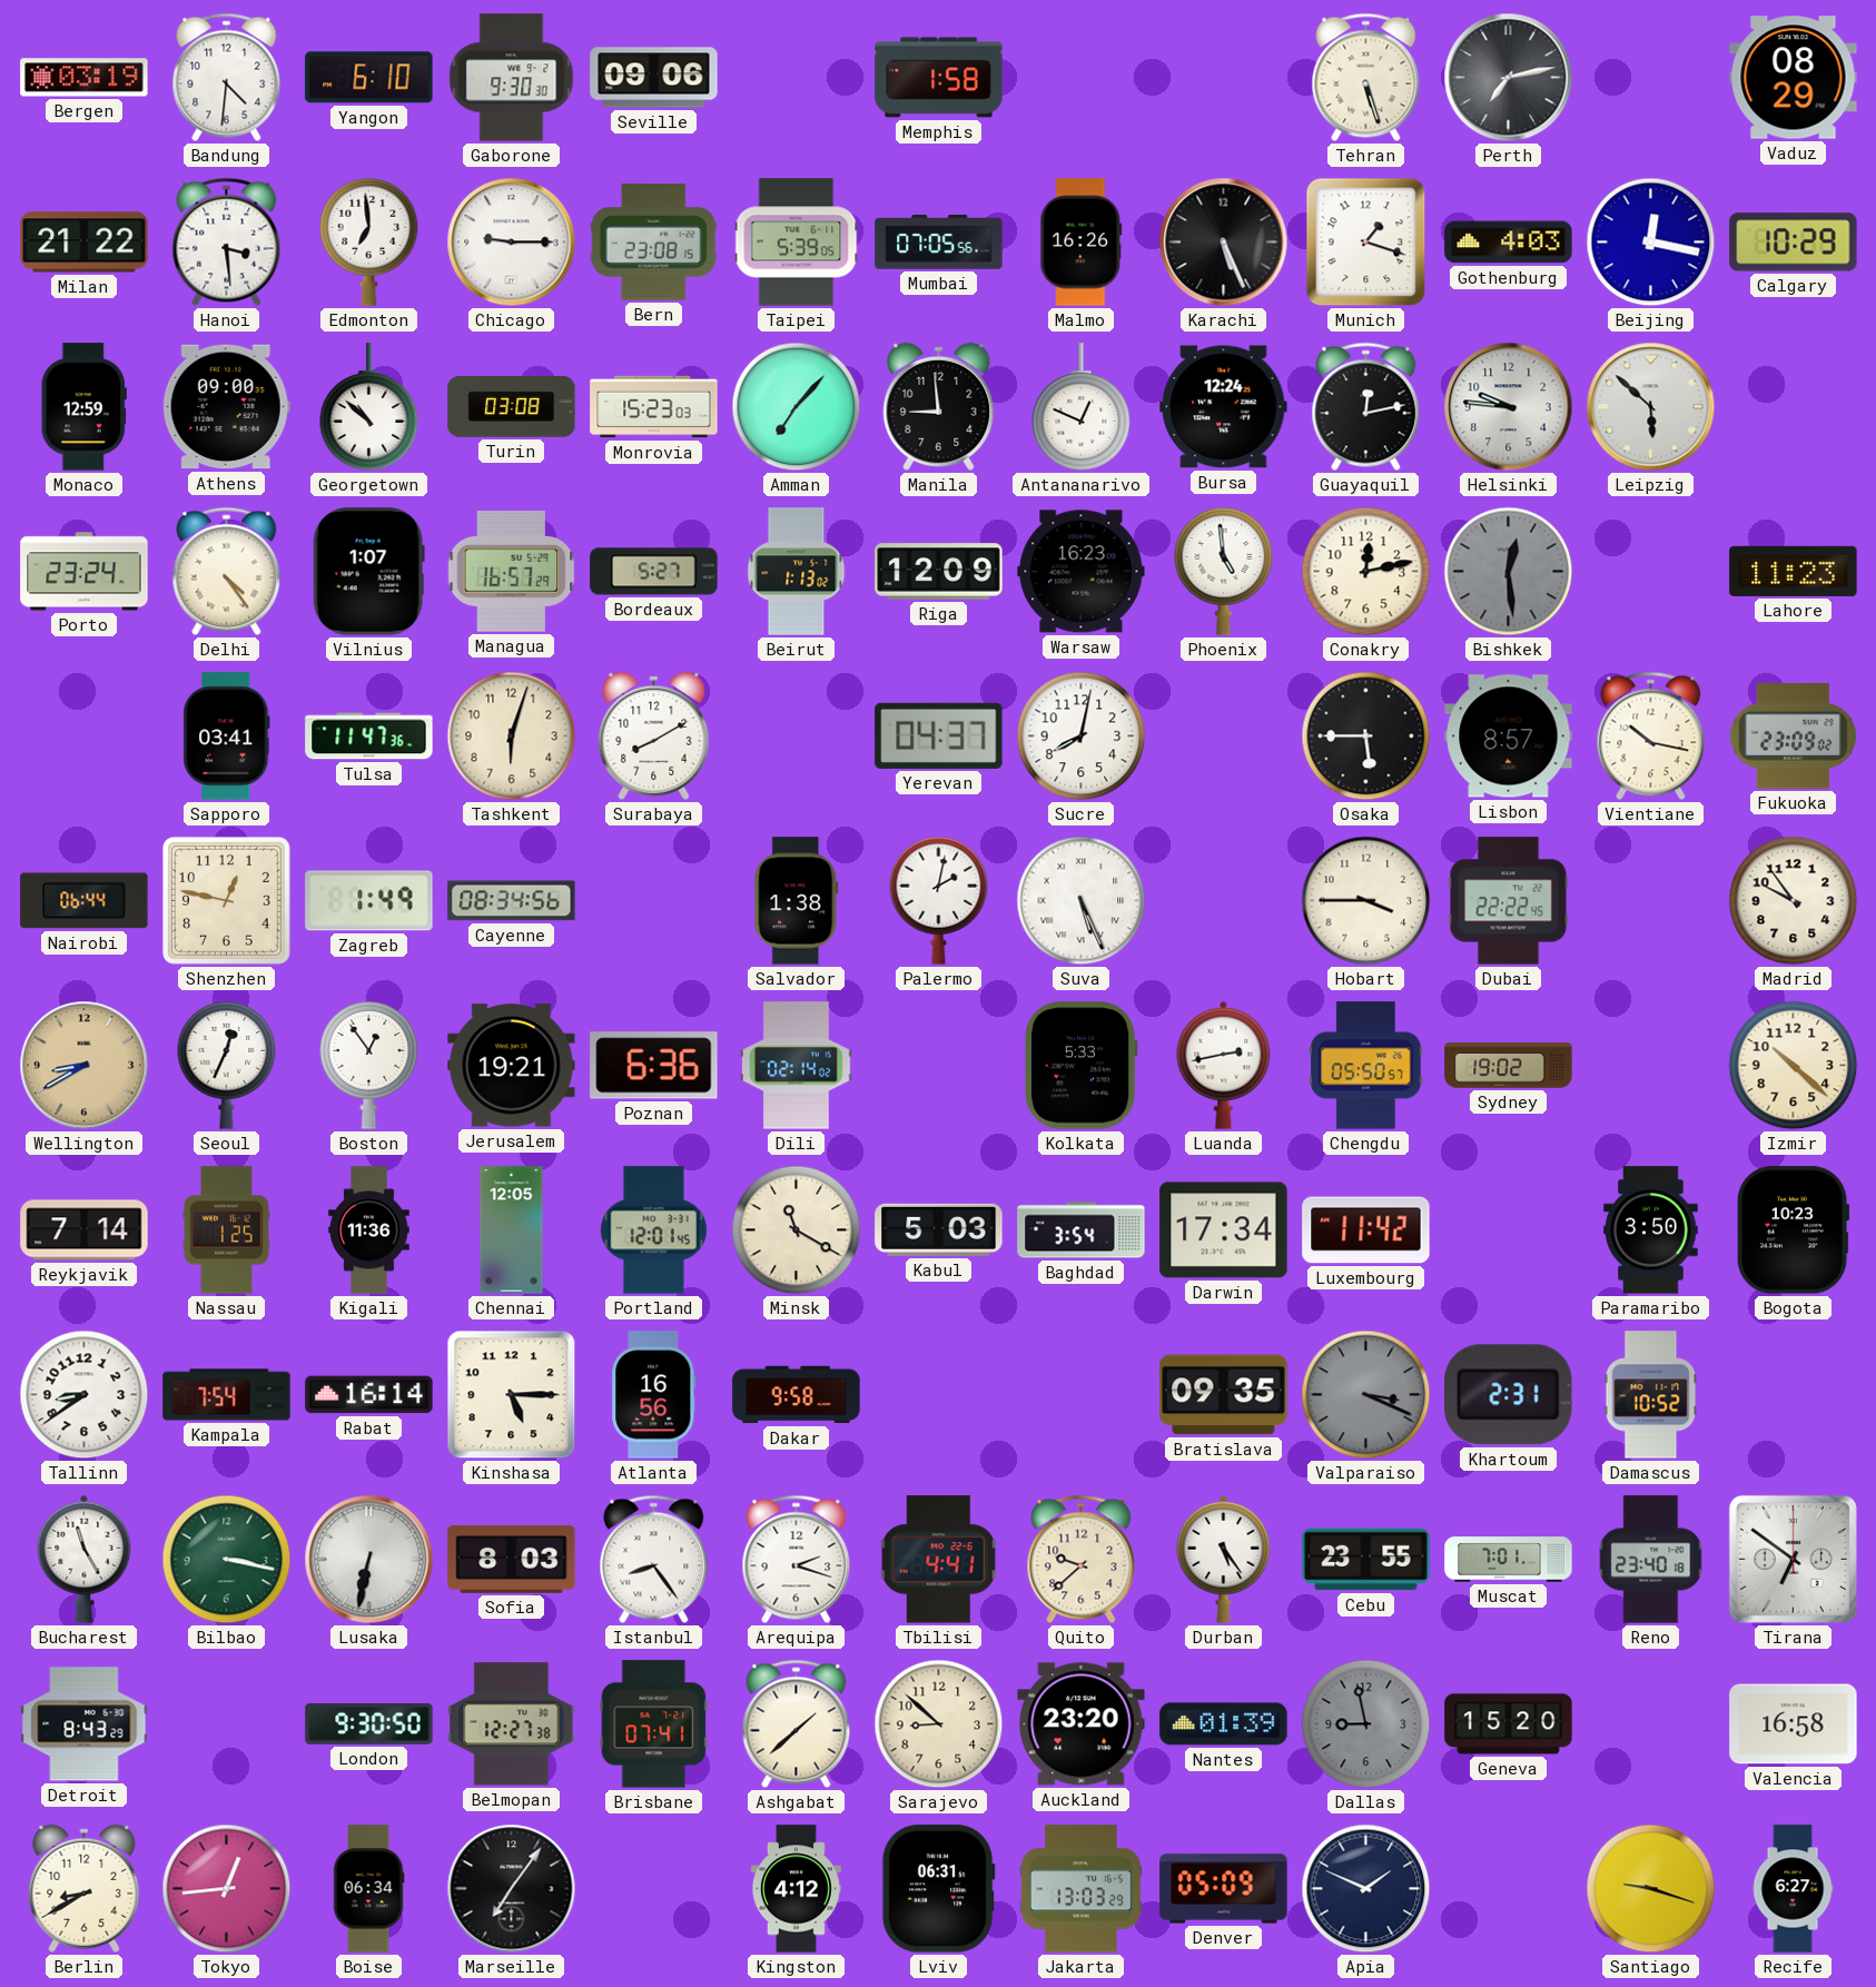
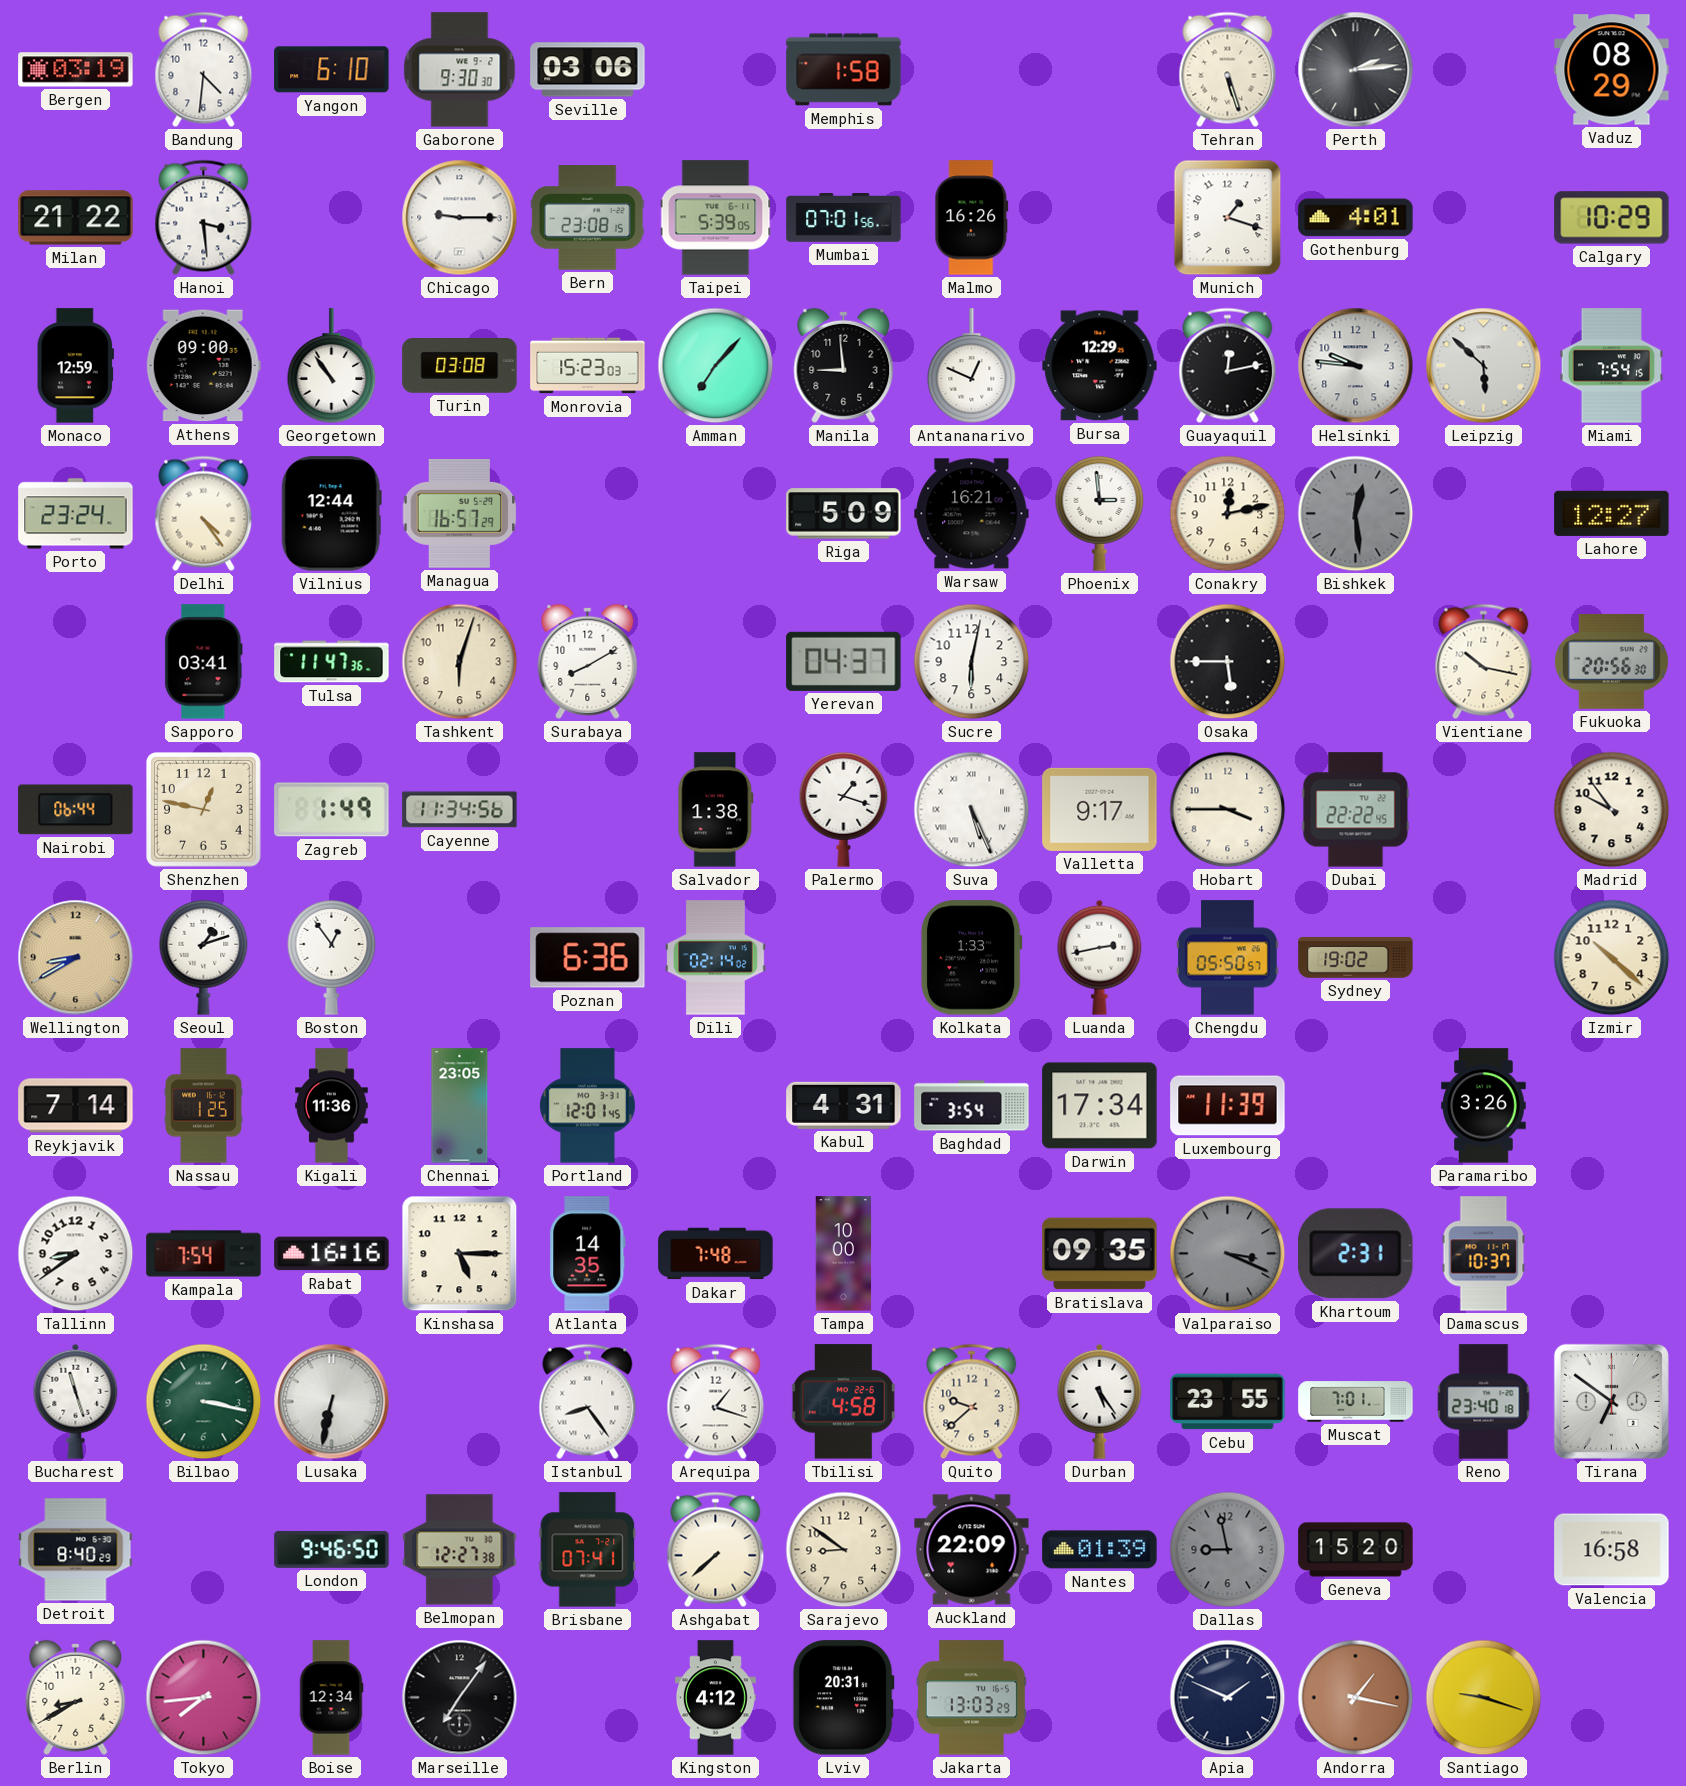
Seville: 09:06 -> 03:06 (588, 70)
Perth: 7:13 -> 2:14 (1356, 70)
Edmonton: 6:59 -> none (369, 243)
Mumbai: 07:05 -> 07:01 (844, 218)
Karachi: 5:26 -> none (1224, 243)
Gothenburg: 4:03 -> 4:01 (1356, 218)
Beijing: 12:17 -> none (1651, 243)
Georgetown: 10:52 -> 10:54 (332, 366)
Bursa: 12:24 -> 12:29 (1100, 366)
Miami: none -> 7:54 (1611, 366)
Vilnius: 1:07 -> 12:44 (331, 514)
Bordeaux: 5:27 -> none (654, 572)
Beirut: 1:13 -> none (797, 572)
Riga: 12:09 -> 5:09 (844, 514)
Warsaw: 16:23 -> 16:21 (972, 514)
Phoenix: 4:59 -> 2:59 (1100, 514)
Lahore: 11:23 -> 12:27 (1612, 513)
Sucre: 8:02 -> 6:02 (972, 662)
Lisbon: 8:57 -> none (1509, 737)
Fukuoka: 23:09 -> 20:56 (1611, 661)
Cayenne: 08:34 -> 11:34 (460, 810)
Palermo: 2:02 -> 1:18 (844, 810)
Valletta: none -> 9:17 (1100, 809)
Seoul: 12:34 -> 1:12 (204, 958)
Jerusalem: 19:21 -> none (512, 1066)
Kolkata: 5:33 -> 1:33 (971, 958)
Chennai: 12:05 -> 23:05 (460, 1106)
Minsk: 11:20 -> none (797, 1230)
Kabul: 5:03 -> 4:31 (844, 1105)
Luxembourg: 11:42 -> 11:39 (1228, 1106)
Paramaribo: 3:50 -> 3:26 (1484, 1106)
Bogota: 10:23 -> none (1793, 1230)
Rabat: 16:14 -> 16:16 (332, 1254)
Atlanta: 16:56 -> 14:35 (588, 1254)
Dakar: 9:58 -> 7:48 (716, 1254)
Tampa: none -> 10:00 (844, 1254)
Damascus: 10:52 -> 10:37 (1484, 1254)
Bucharest: 11:25 -> 11:27 (76, 1401)
Sofia: 8:03 -> none (512, 1559)
Arequipa: 2:18 -> 1:18 (716, 1402)
Tbilisi: 4:41 -> 4:58 (843, 1402)
Detroit: 8:43 -> 8:40 (76, 1550)
London: 9:30 -> 9:46 (332, 1550)
Ashgabat: 1:38 -> 7:38 (716, 1550)
Sarajevo: 8:52 -> 8:51 (844, 1550)
Auckland: 23:20 -> 22:09 (972, 1550)
Tokyo: 12:44 -> 7:44 (204, 1698)
Boise: 06:34 -> 12:34 (331, 1698)
Lviv: 06:31 -> 20:31 (843, 1698)
Denver: 05:09 -> none (1224, 1889)
Andorra: none -> 1:17 (1356, 1698)
Recife: 6:27 -> none (1793, 1889)
